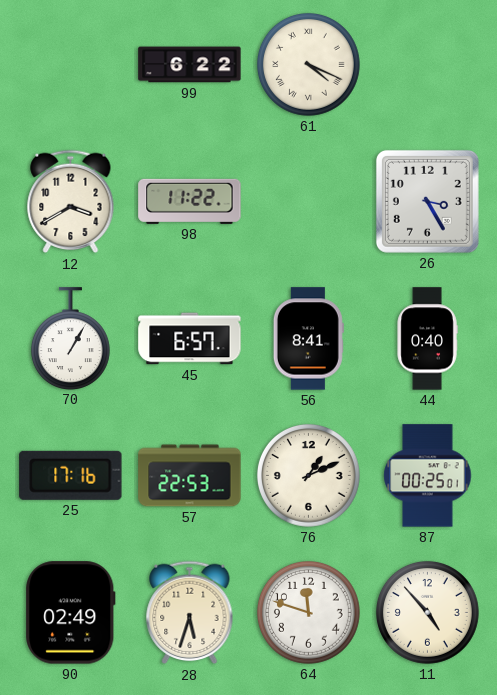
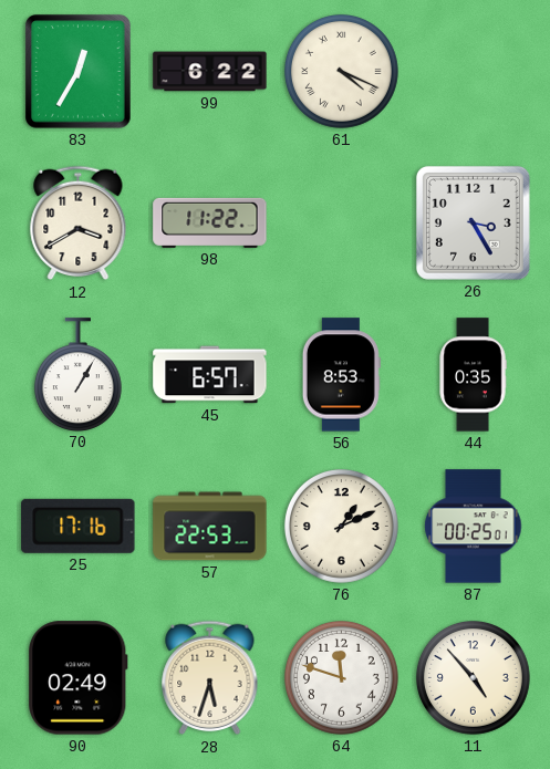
83: none -> 12:35 (79, 72)
56: 8:41 -> 8:53 (341, 375)
44: 0:40 -> 0:35 (473, 375)
